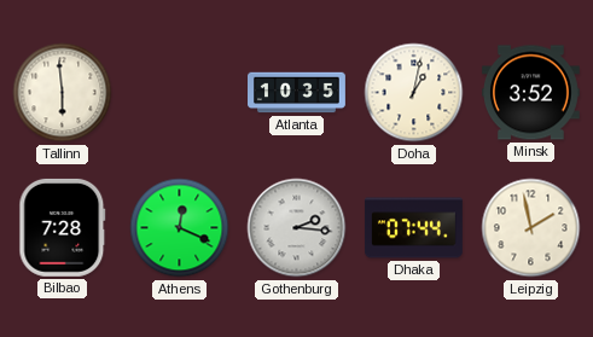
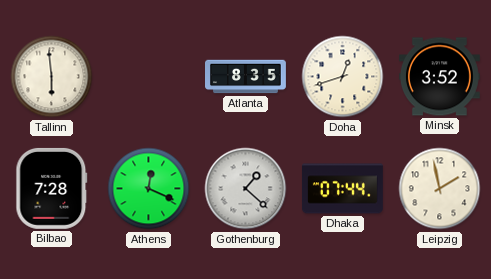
Atlanta: 10:35 -> 8:35 (246, 77)
Doha: 1:02 -> 12:42 (343, 77)
Gothenburg: 2:16 -> 1:22 (246, 189)
